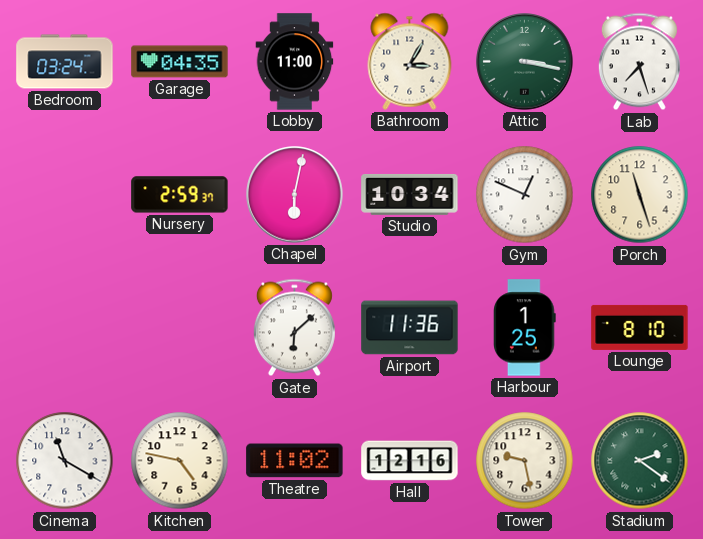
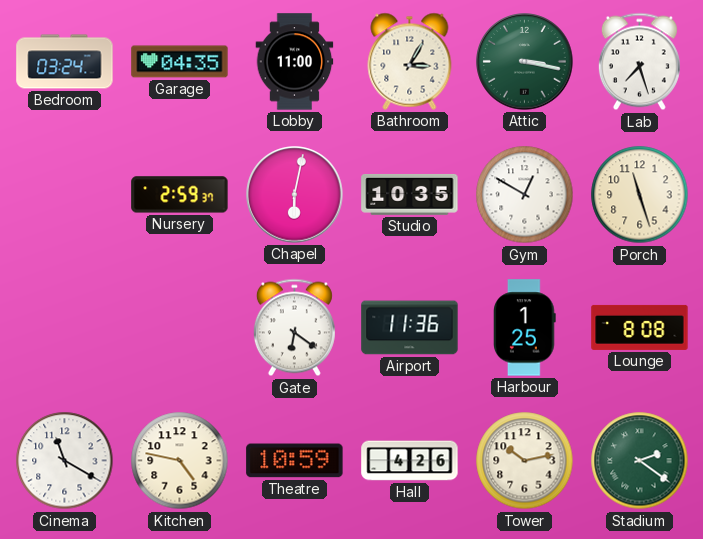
Studio: 10:34 -> 10:35 (410, 194)
Gym: 12:49 -> 12:50 (525, 195)
Gate: 6:08 -> 6:21 (294, 328)
Lounge: 8:10 -> 8:08 (640, 327)
Theatre: 11:02 -> 10:59 (295, 461)
Hall: 12:16 -> 4:26 (410, 461)
Tower: 9:28 -> 10:13 (525, 461)
